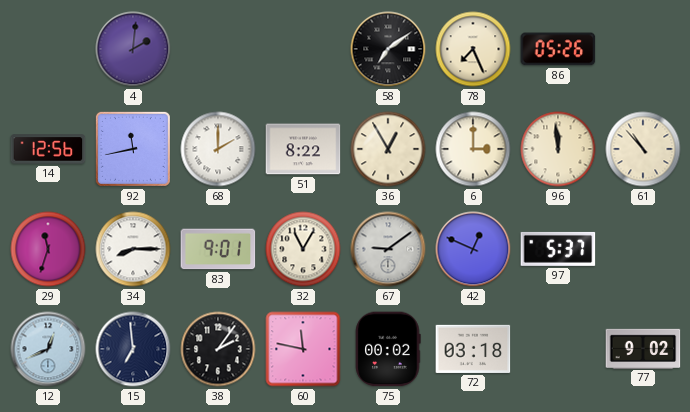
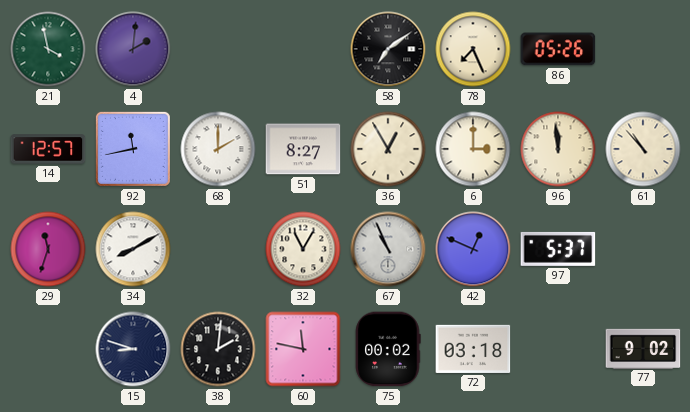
21: none -> 3:58 (48, 49)
14: 12:56 -> 12:57 (48, 149)
51: 8:22 -> 8:27 (303, 149)
34: 8:15 -> 8:10 (133, 249)
83: 9:01 -> none (218, 249)
67: 9:09 -> 10:56 (388, 249)
12: 12:41 -> none (48, 349)
15: 6:59 -> 8:48 (133, 349)
38: 2:06 -> 2:01 (218, 349)
